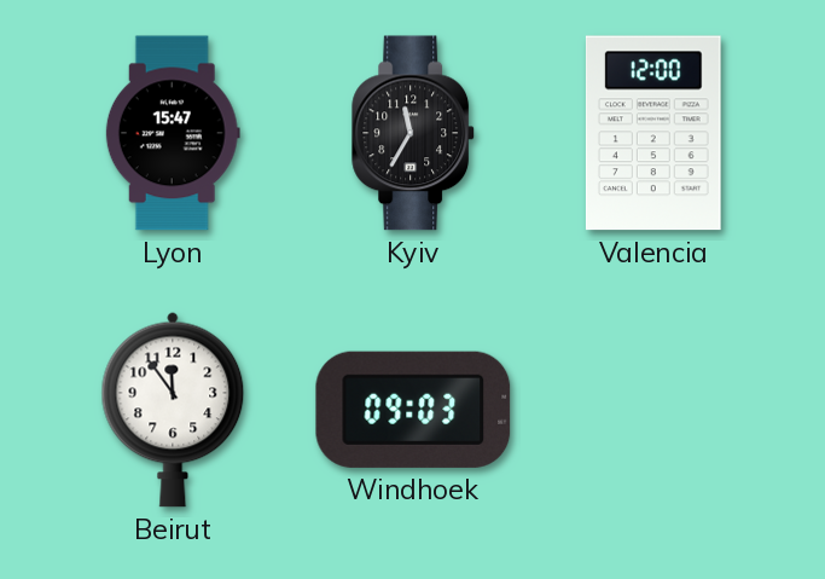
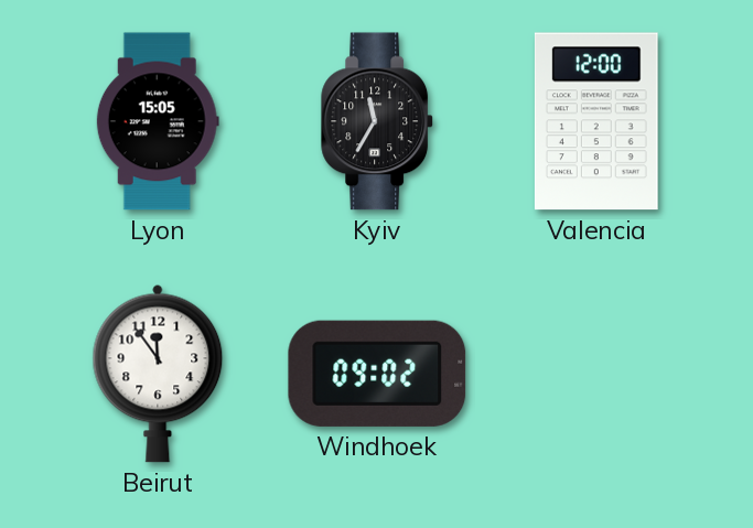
Lyon: 15:47 -> 15:05 (158, 121)
Windhoek: 09:03 -> 09:02 (377, 374)
